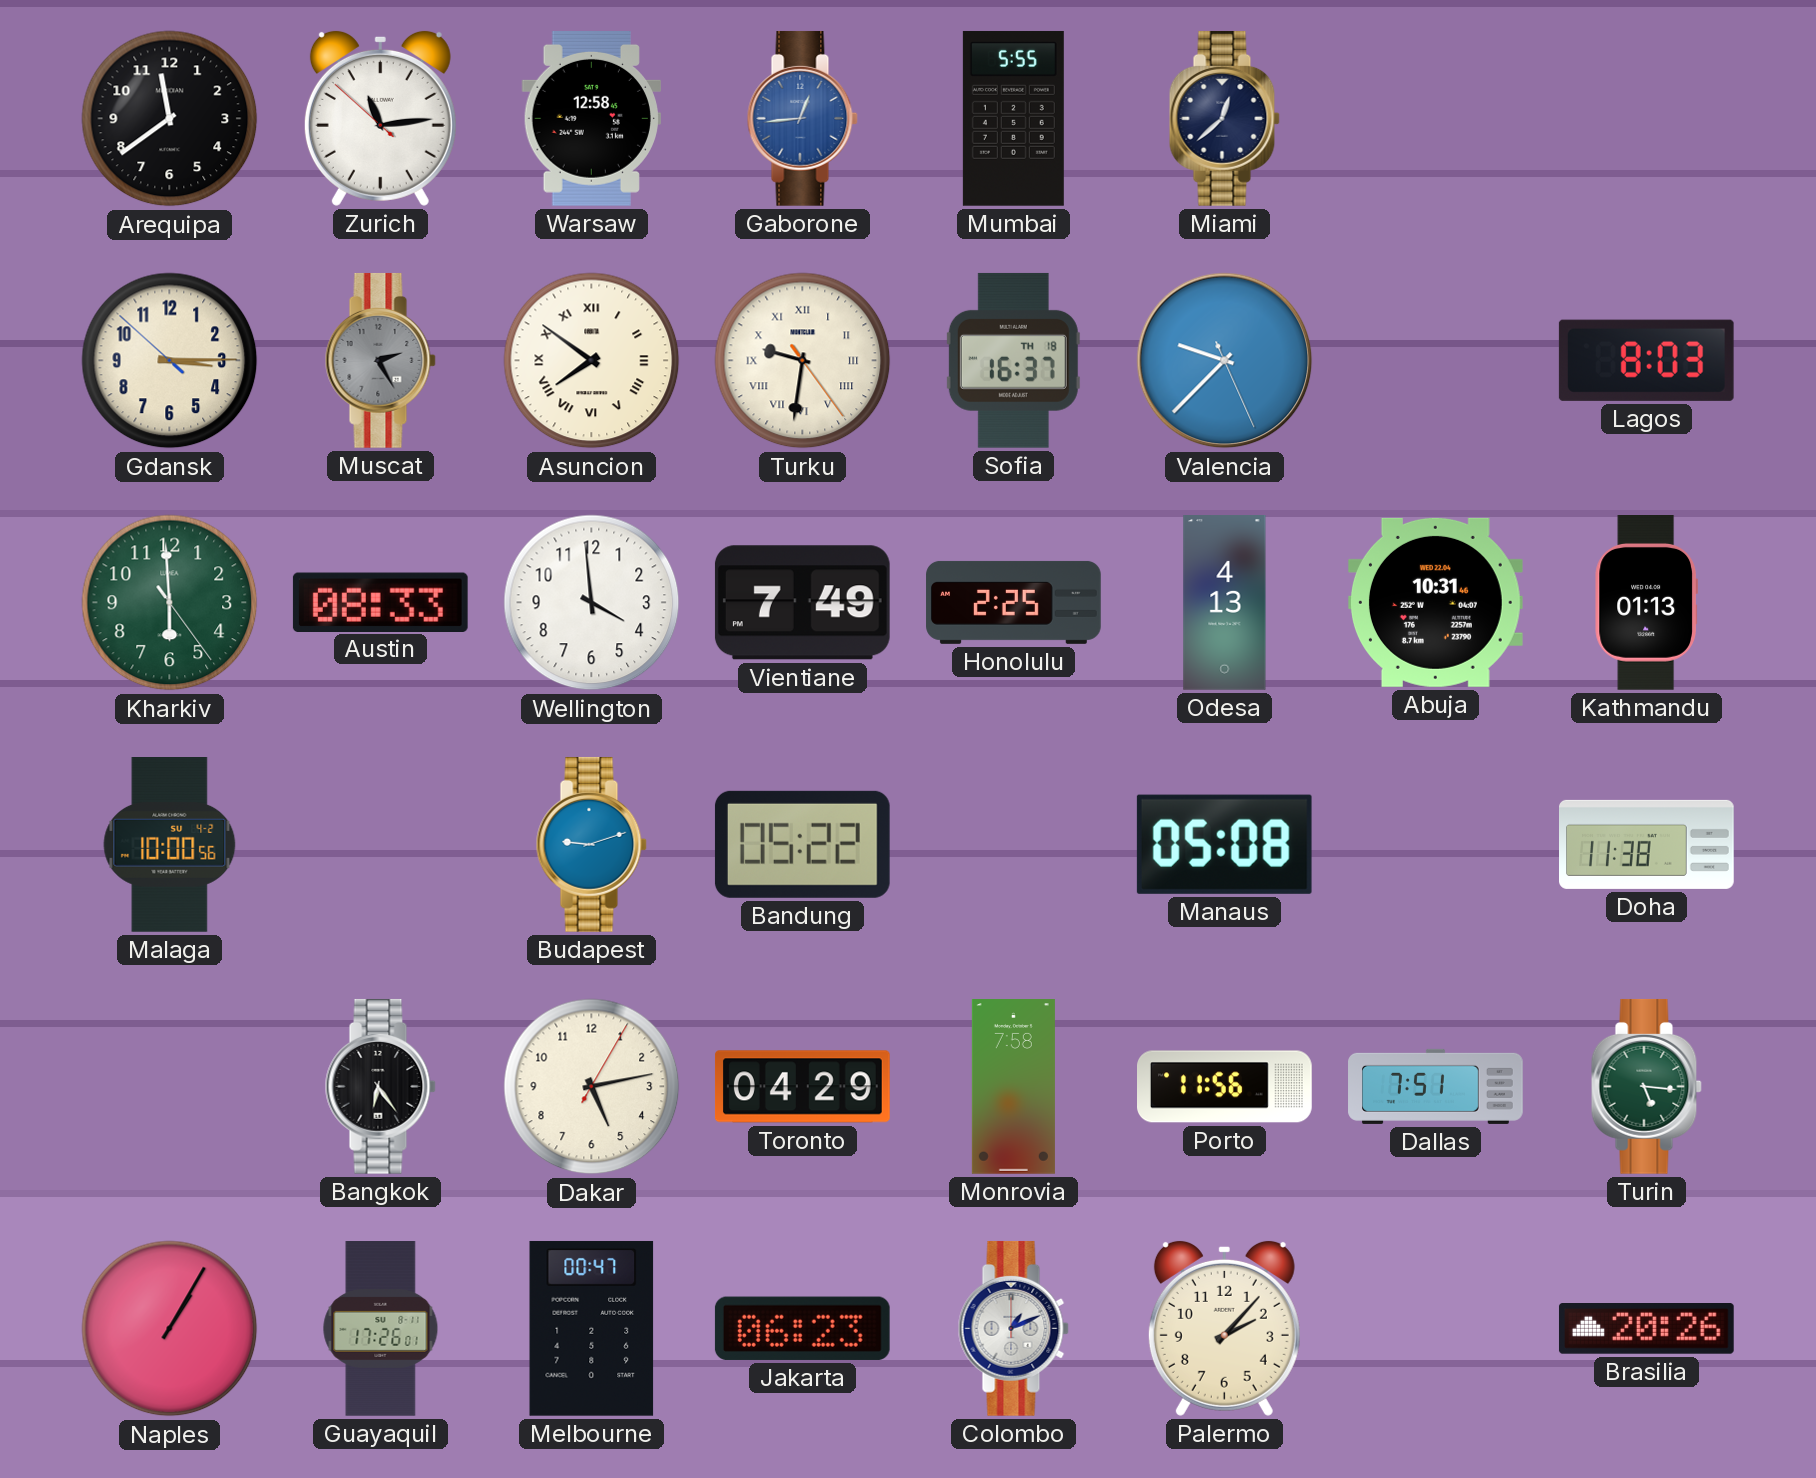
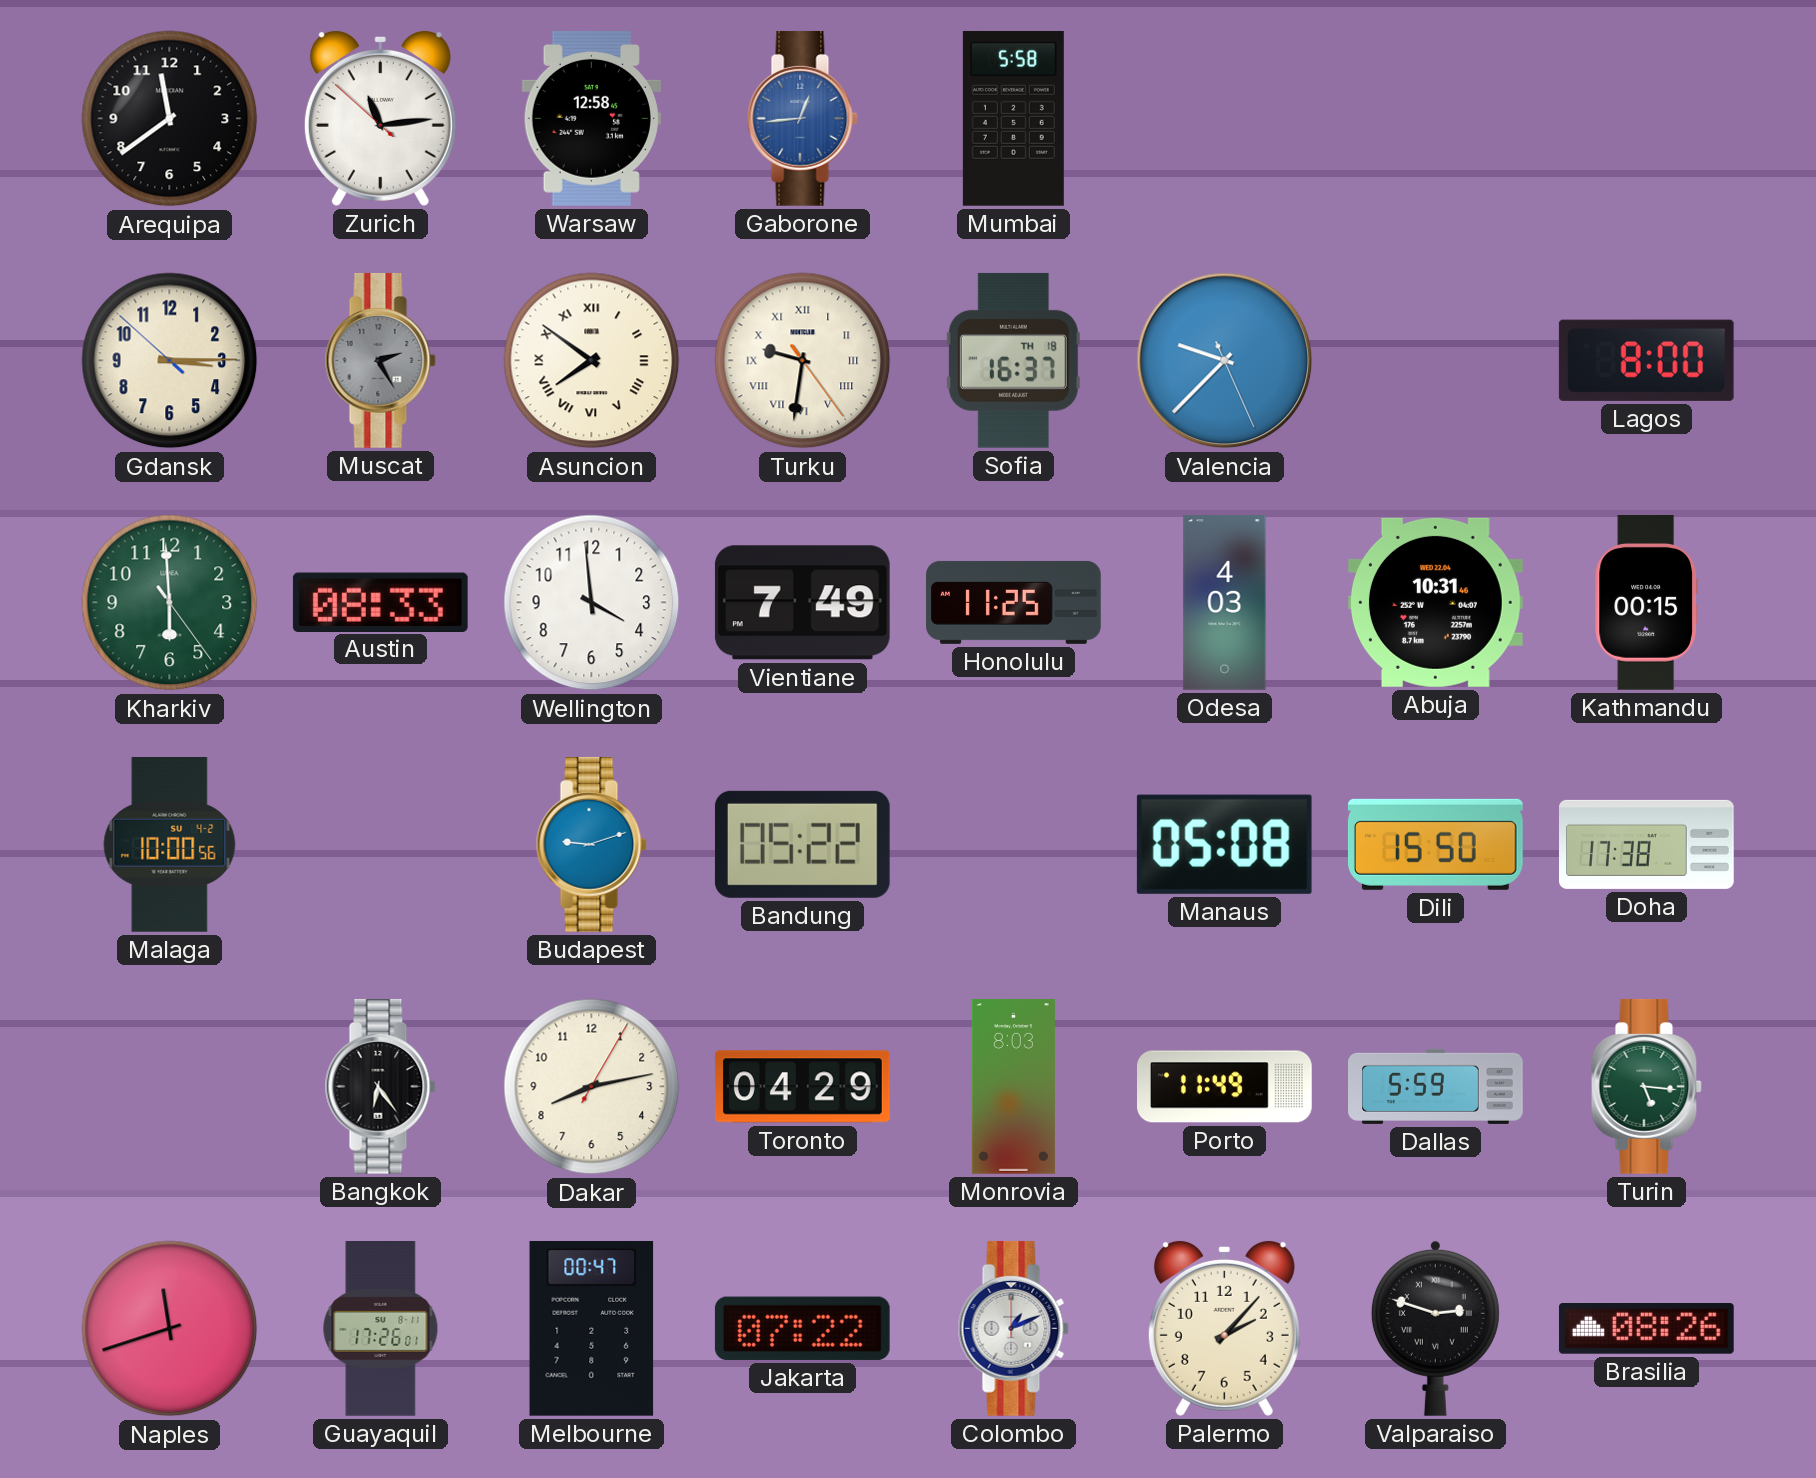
Mumbai: 5:55 -> 5:58 (1013, 118)
Miami: 12:38 -> none (1224, 118)
Lagos: 8:03 -> 8:00 (1646, 360)
Honolulu: 2:25 -> 11:25 (1014, 602)
Odesa: 4:13 -> 4:03 (1225, 603)
Kathmandu: 01:13 -> 00:15 (1646, 603)
Dili: none -> 15:50 (1435, 844)
Doha: 11:38 -> 17:38 (1647, 844)
Dakar: 5:13 -> 8:13 (592, 1087)
Monrovia: 7:58 -> 8:03 (1013, 1087)
Porto: 11:56 -> 11:49 (1225, 1087)
Dallas: 7:51 -> 5:59 (1436, 1086)
Naples: 1:05 -> 11:42 (170, 1329)
Jakarta: 06:23 -> 07:22 (802, 1328)
Valparaiso: none -> 2:48 (1435, 1328)
Brasilia: 20:26 -> 08:26 (1646, 1329)
